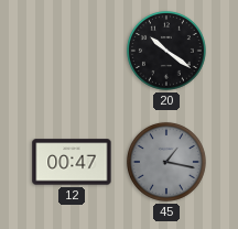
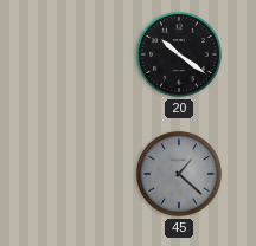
12: 00:47 -> none (72, 162)
45: 1:17 -> 1:22 (179, 174)
